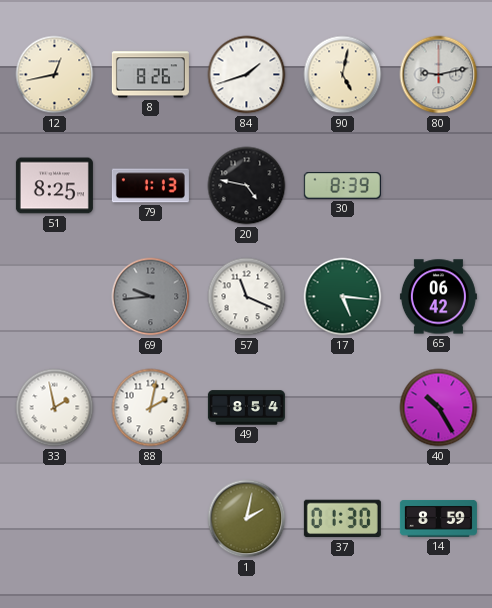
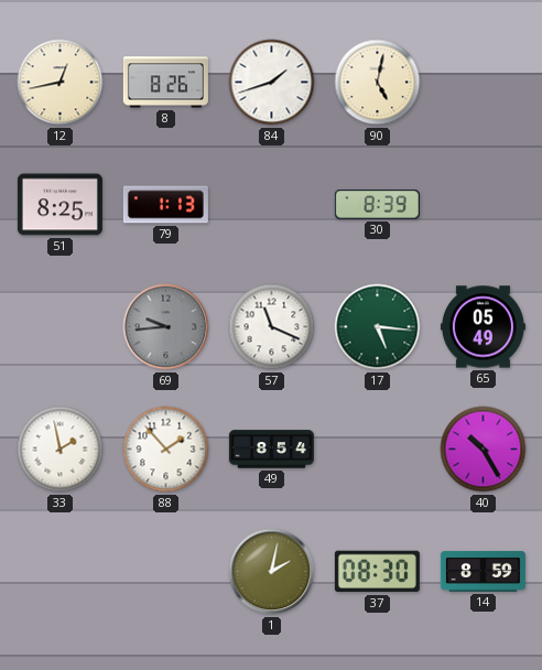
80: 9:13 -> none (439, 75)
20: 4:47 -> none (247, 186)
65: 06:42 -> 05:49 (483, 327)
88: 2:02 -> 1:53 (166, 450)
37: 01:30 -> 08:30 (377, 572)
